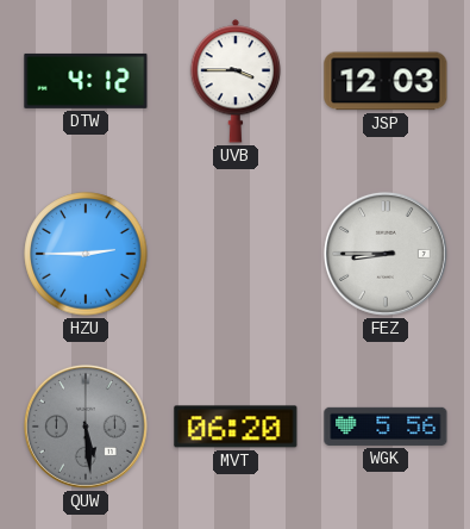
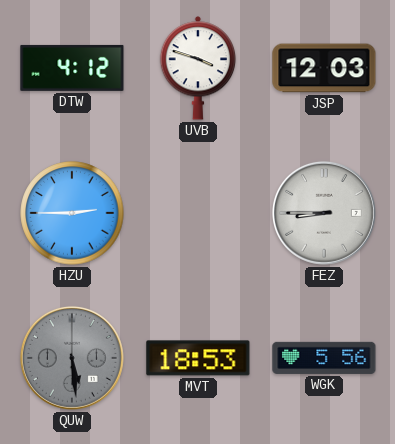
UVB: 3:45 -> 3:48 (198, 68)
MVT: 06:20 -> 18:53 (198, 358)
